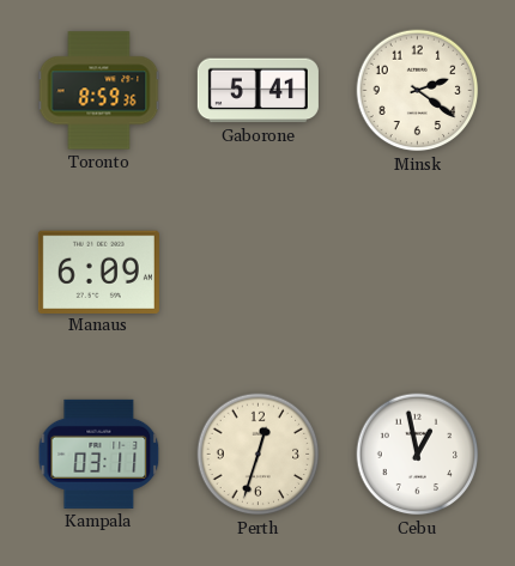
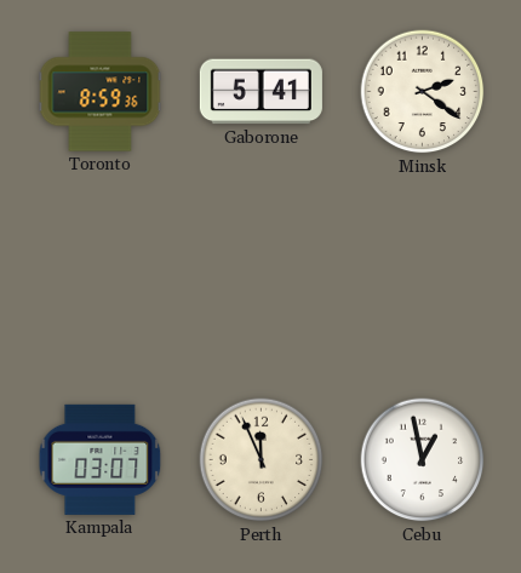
Manaus: 6:09 -> none (98, 272)
Kampala: 03:11 -> 03:07 (101, 459)
Perth: 12:33 -> 11:56 (262, 460)
